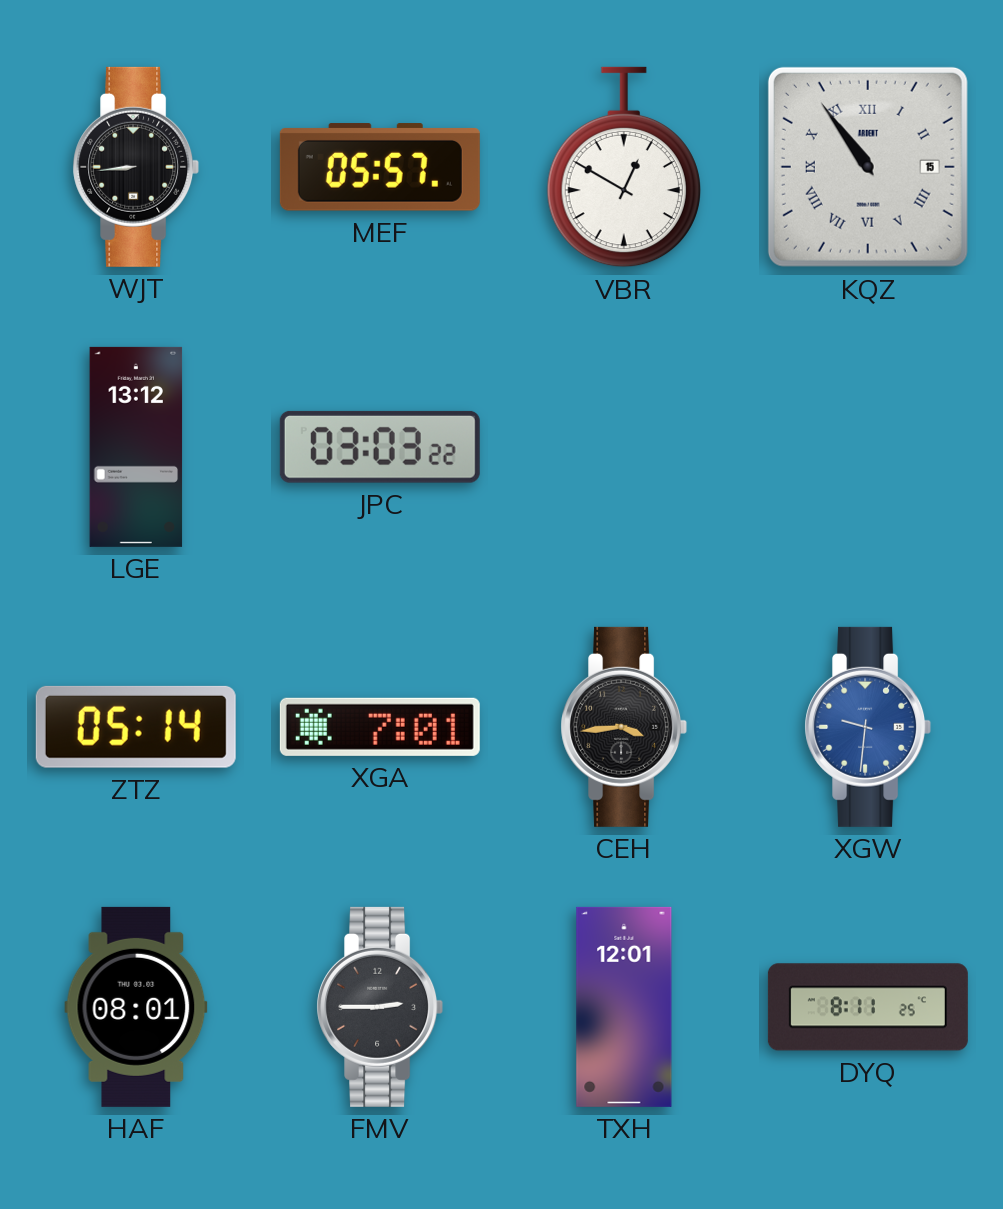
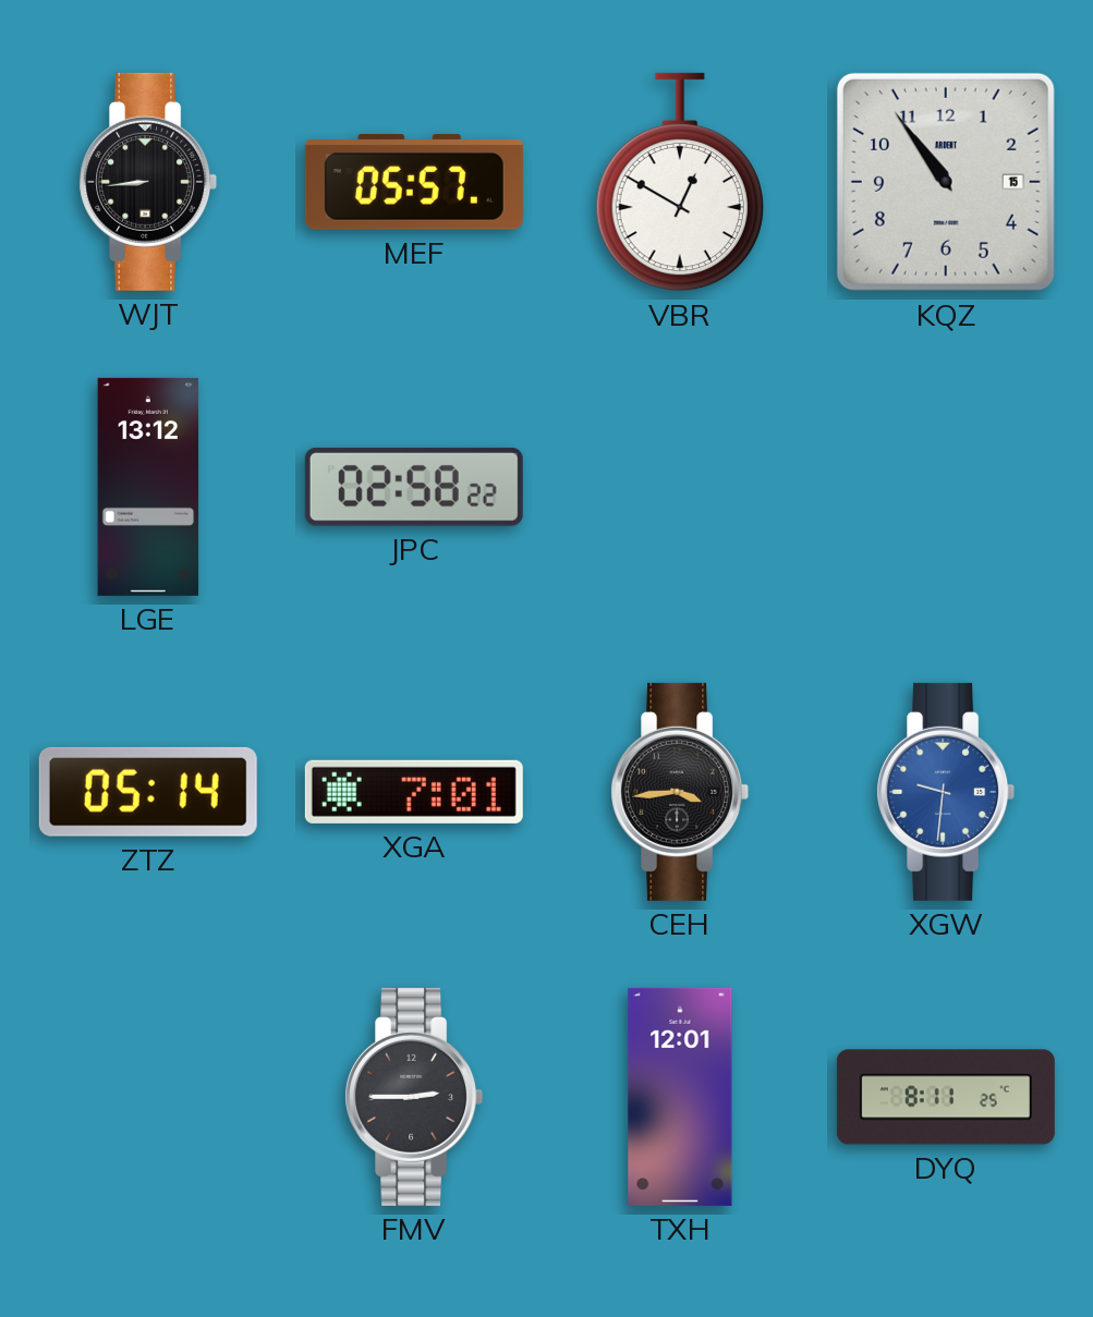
KQZ numerals: Roman -> Arabic (946, 182)
JPC: 03:03 -> 02:58 (414, 487)
HAF: 08:01 -> none (136, 1007)
